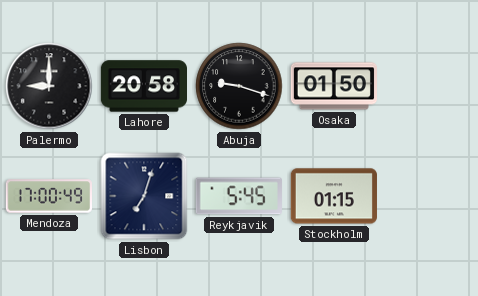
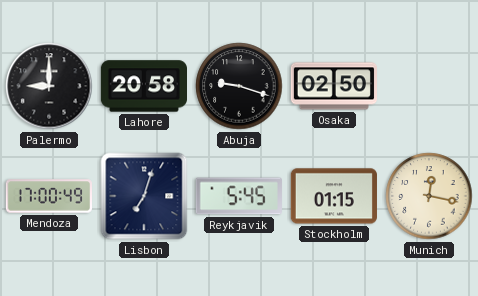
Osaka: 01:50 -> 02:50 (333, 86)
Munich: none -> 12:17 (429, 196)
